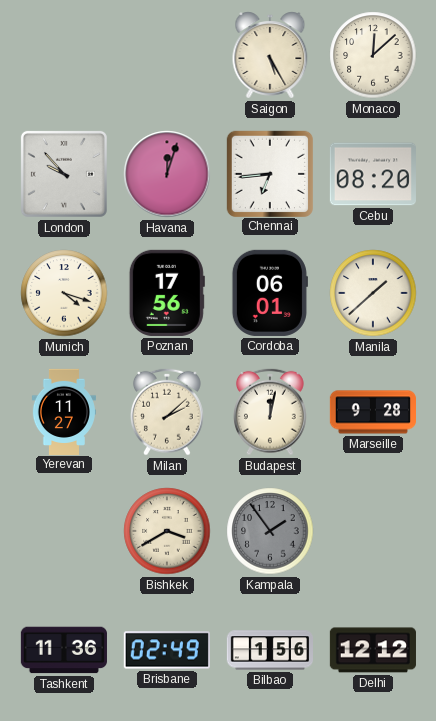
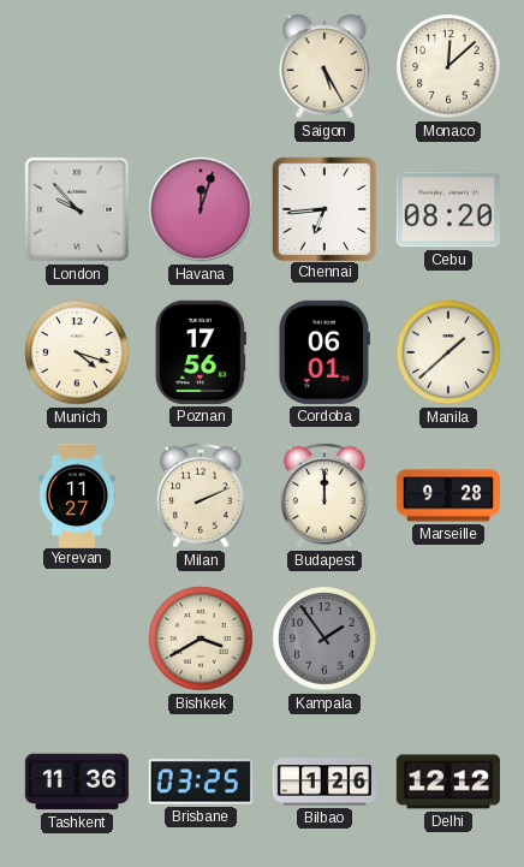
Milan: 2:08 -> 2:11 (202, 495)
Budapest: 12:02 -> 12:00 (326, 495)
Brisbane: 02:49 -> 03:25 (201, 782)
Bilbao: 1:56 -> 1:26 (323, 782)
